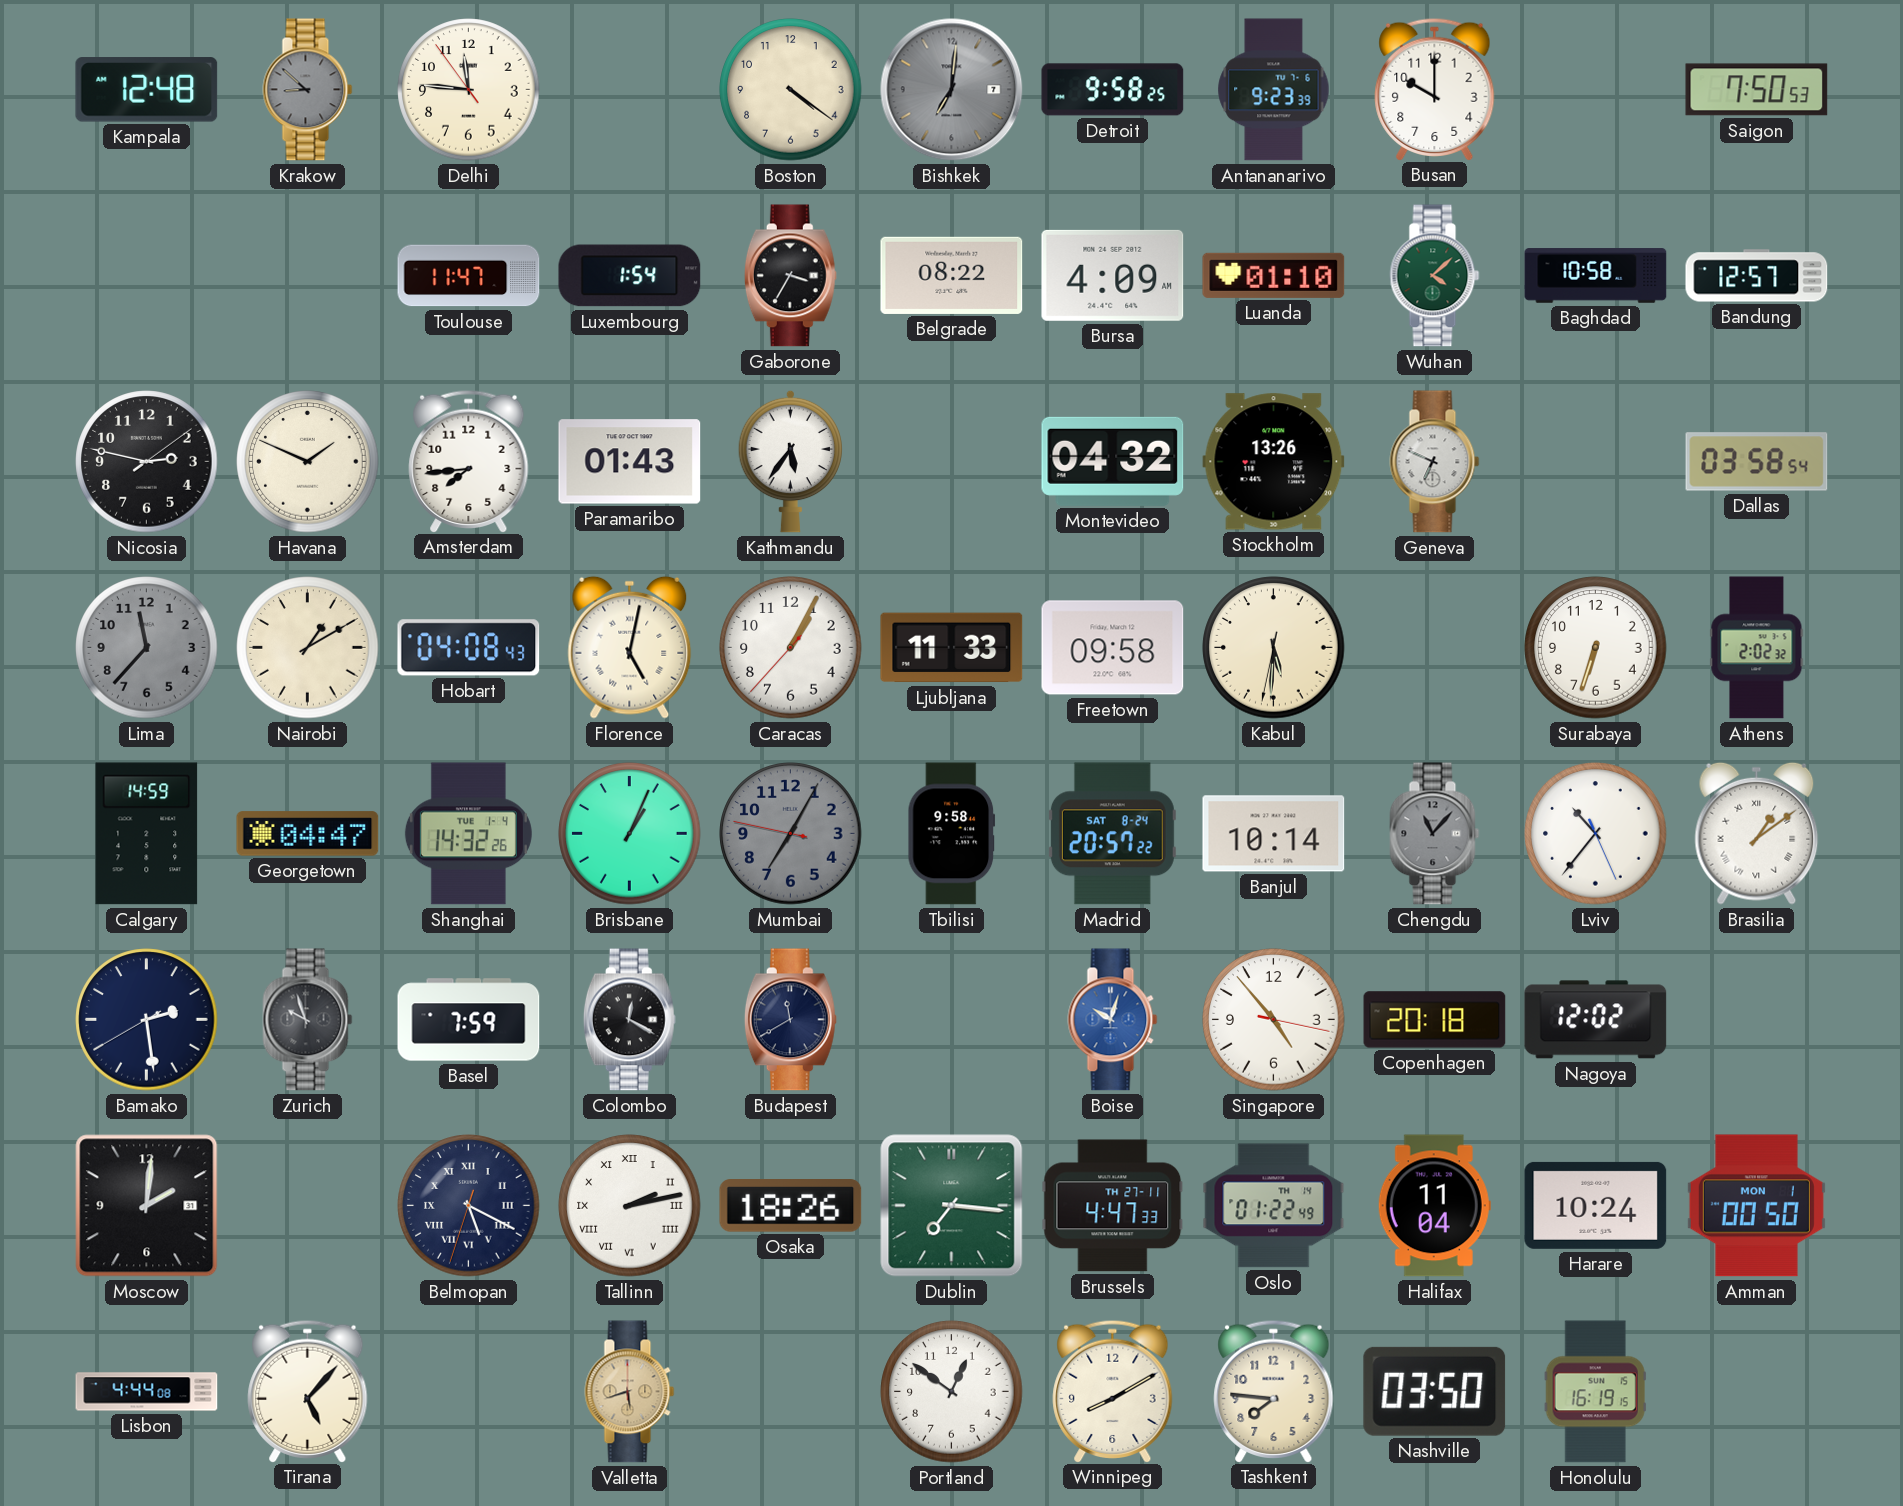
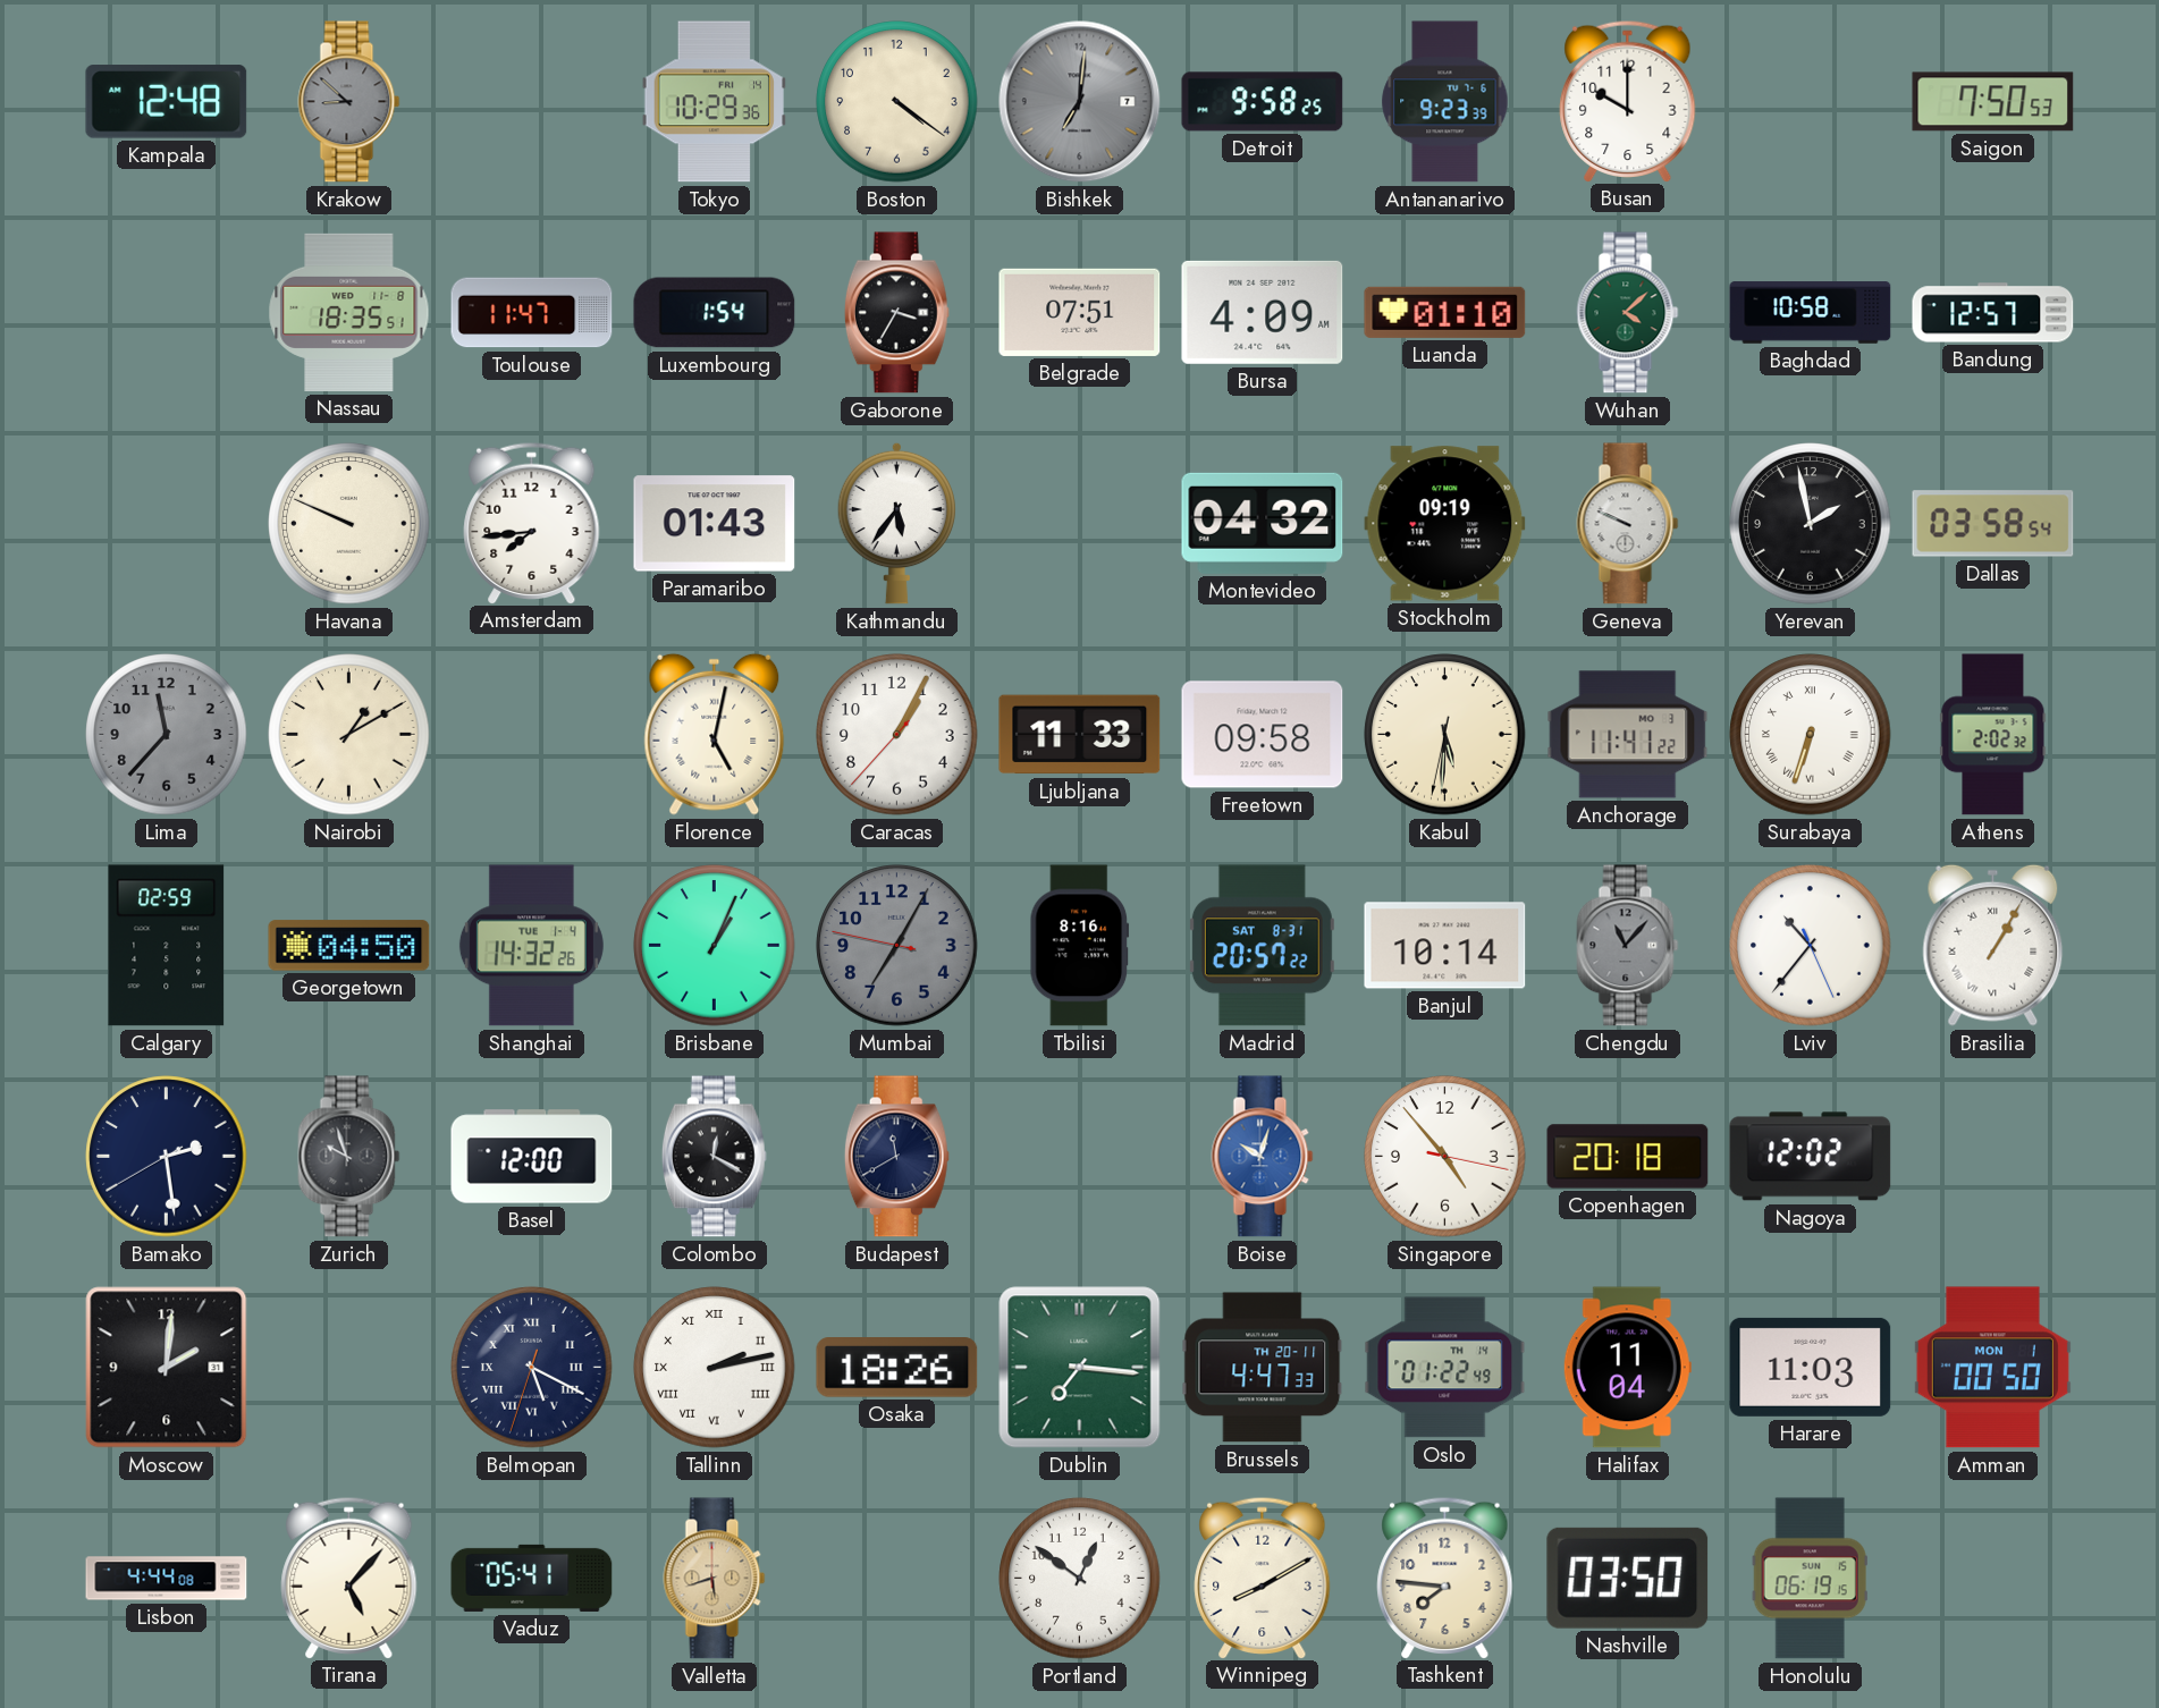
Delhi: 11:45 -> none (469, 90)
Tokyo: none -> 10:29 (715, 102)
Nassau: none -> 18:35 (349, 312)
Belgrade: 08:22 -> 07:51 (1080, 312)
Nicosia: 2:47 -> none (147, 462)
Havana: 1:49 -> 9:49 (349, 524)
Stockholm: 13:26 -> 09:19 (1445, 524)
Geneva: 6:49 -> 9:49 (1628, 524)
Yerevan: none -> 1:58 (1811, 524)
Hobart: 04:08 -> none (469, 648)
Anchorage: none -> 11:41 (1628, 735)
Surabaya numerals: Arabic -> Roman (1811, 735)
Calgary: 14:59 -> 02:59 (167, 946)
Georgetown: 04:47 -> 04:50 (349, 946)
Tbilisi: 9:58 -> 8:16 (1080, 946)
Madrid date: SAT 8-24 -> SAT 8-31 (1262, 946)
Brasilia: 1:09 -> 1:05 (1993, 945)
Basel: 7:59 -> 12:00 (532, 1157)
Brussels date: TH 27-11 -> TH 20-11 (1263, 1368)
Harare: 10:24 -> 11:03 (1811, 1367)
Vaduz: none -> 05:41 (532, 1578)
Honolulu: 16:19 -> 06:19 (1810, 1579)
